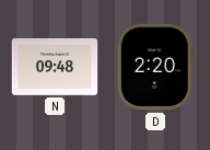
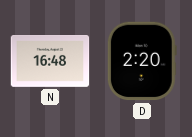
N: 09:48 -> 16:48 (50, 62)
